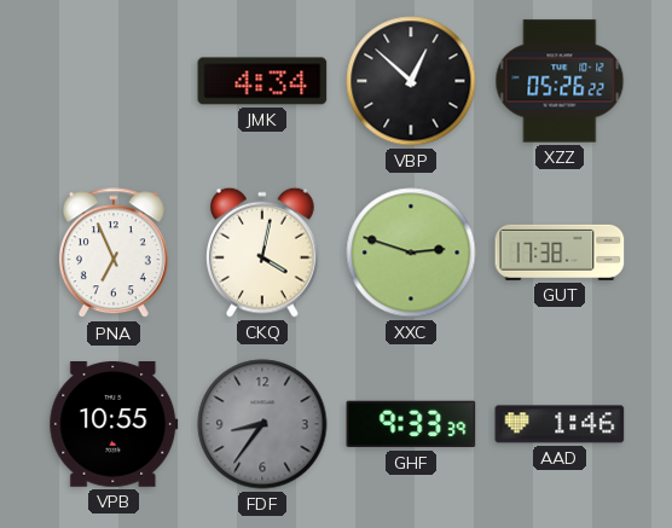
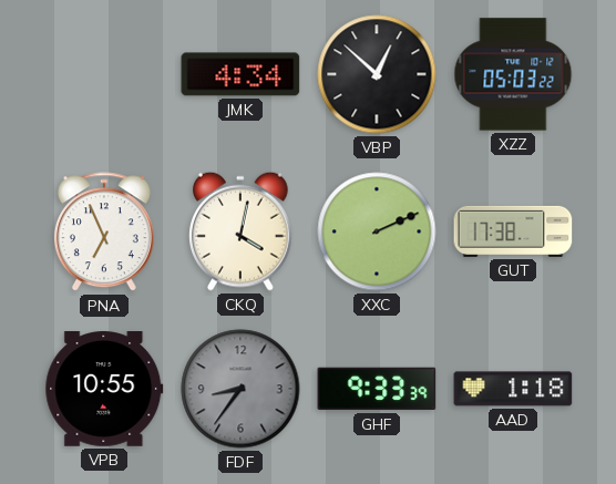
XZZ: 05:26 -> 05:03 (513, 74)
XXC: 2:48 -> 2:11 (377, 231)
AAD: 1:46 -> 1:18 (513, 389)
